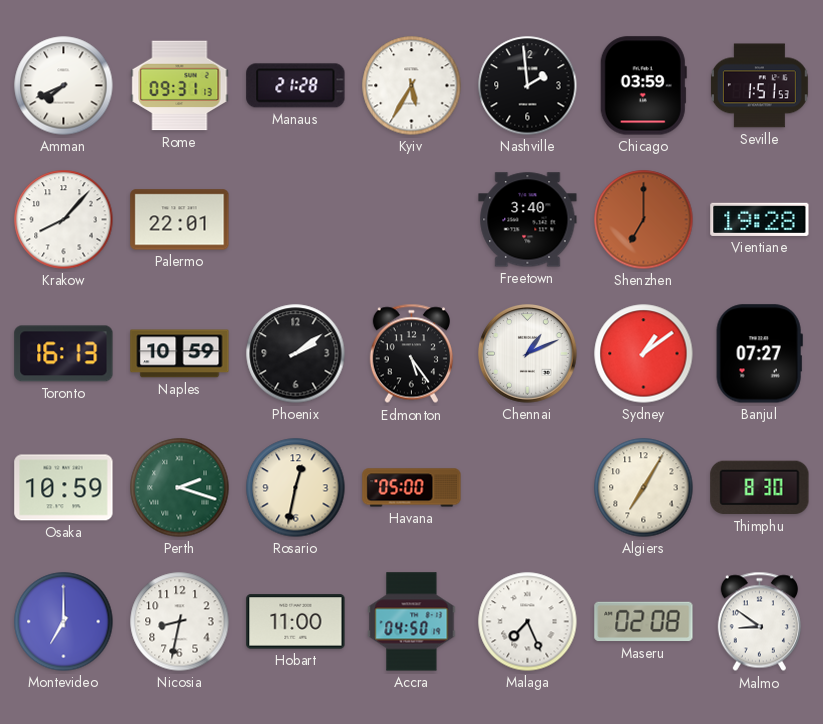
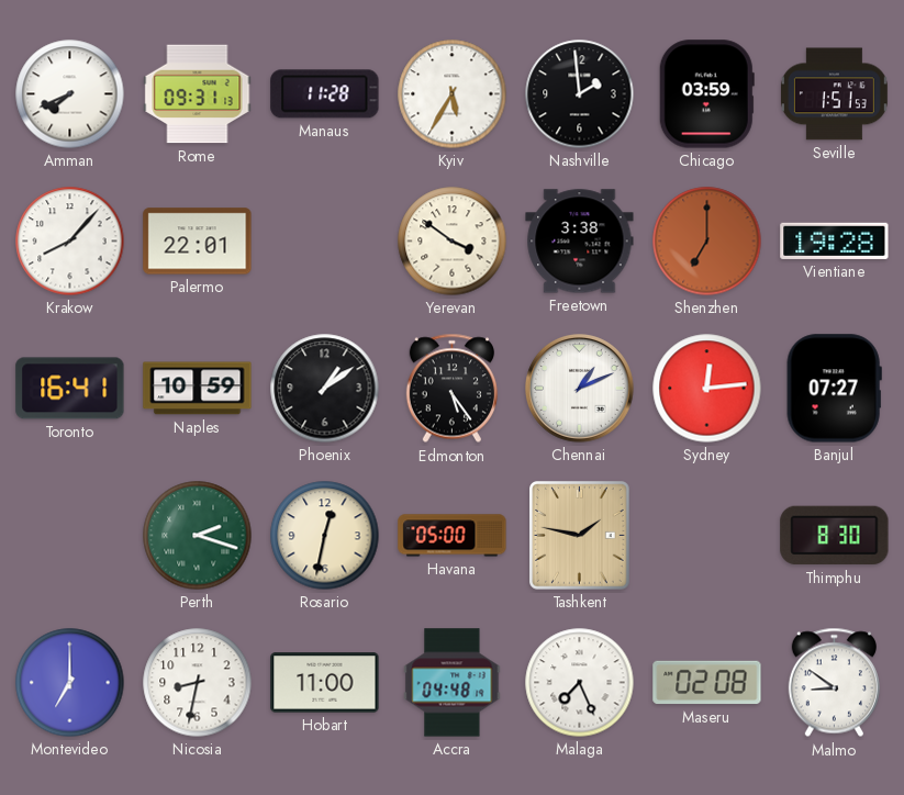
Manaus: 21:28 -> 11:28 (325, 94)
Yerevan: none -> 3:51 (453, 242)
Freetown: 3:40 -> 3:38 (580, 242)
Toronto: 16:13 -> 16:41 (70, 389)
Phoenix: 2:09 -> 1:09 (325, 389)
Sydney: 1:09 -> 12:14 (707, 389)
Osaka: 10:59 -> none (64, 488)
Tashkent: none -> 1:47 (580, 536)
Algiers: 7:05 -> none (644, 488)
Accra: 04:50 -> 04:48 (453, 683)
